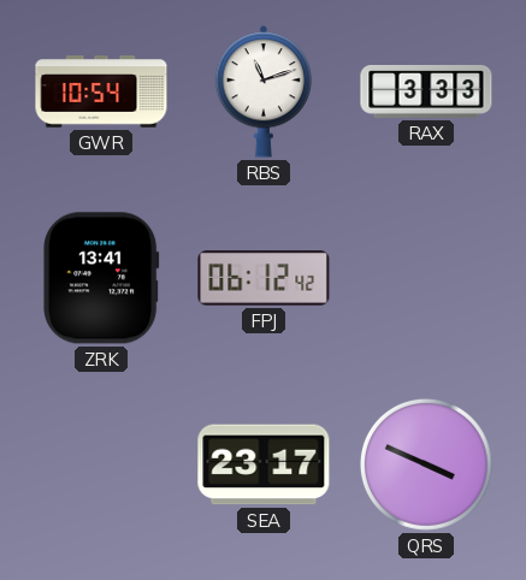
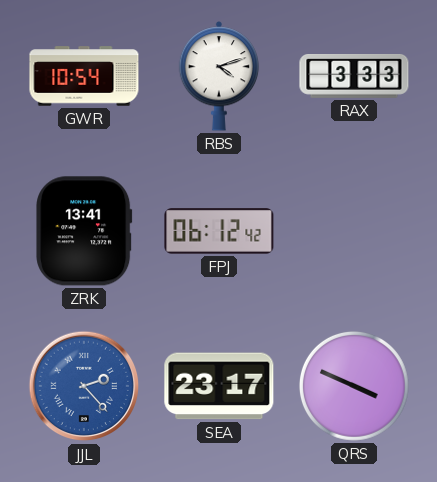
RBS: 11:12 -> 4:12 (219, 76)
JJL: none -> 2:23 (84, 386)
